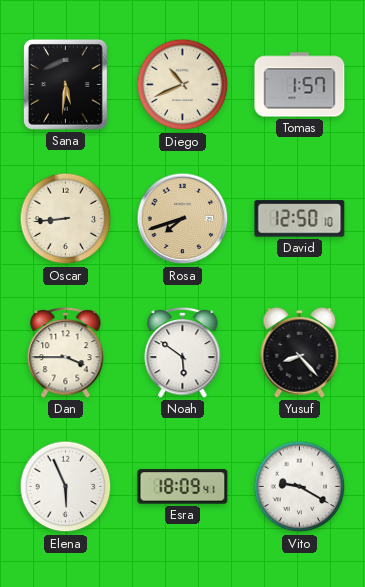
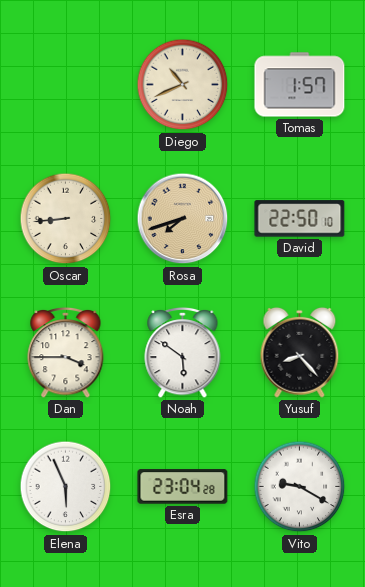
Sana: 5:31 -> none (65, 84)
David: 12:50 -> 22:50 (300, 219)
Esra: 18:09 -> 23:04 (183, 487)
